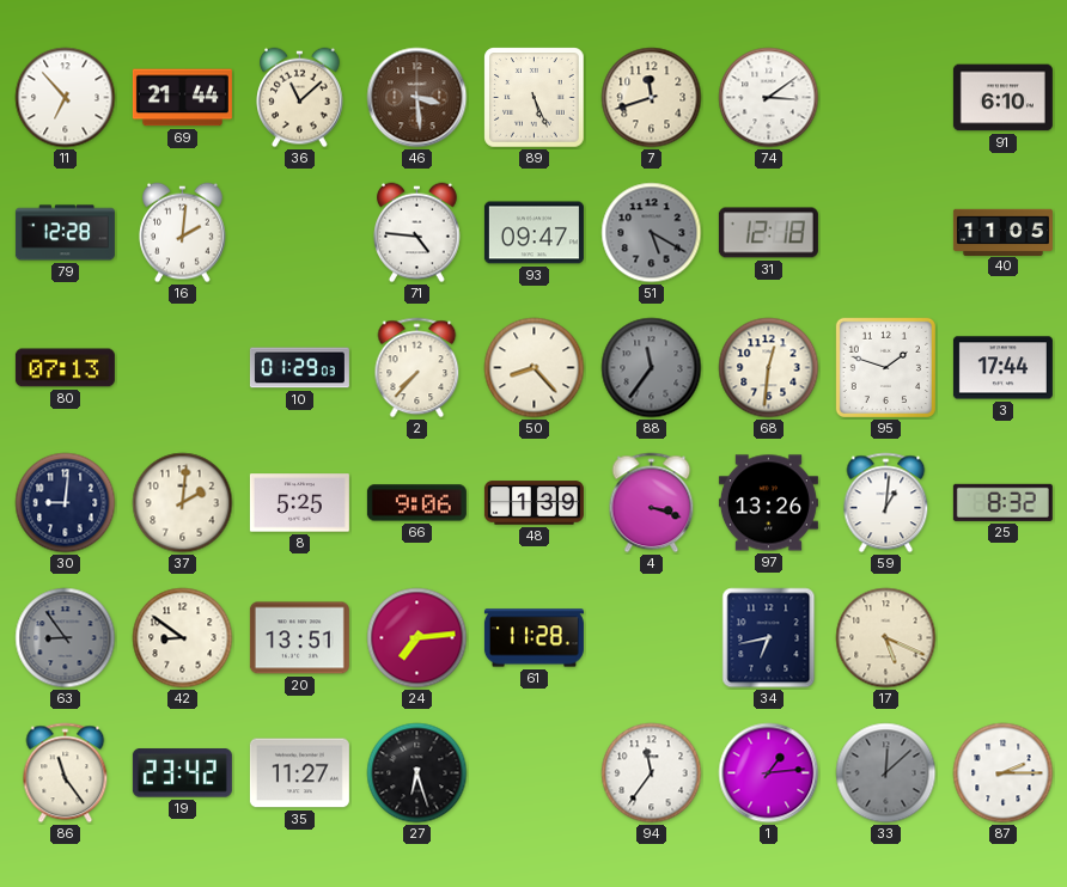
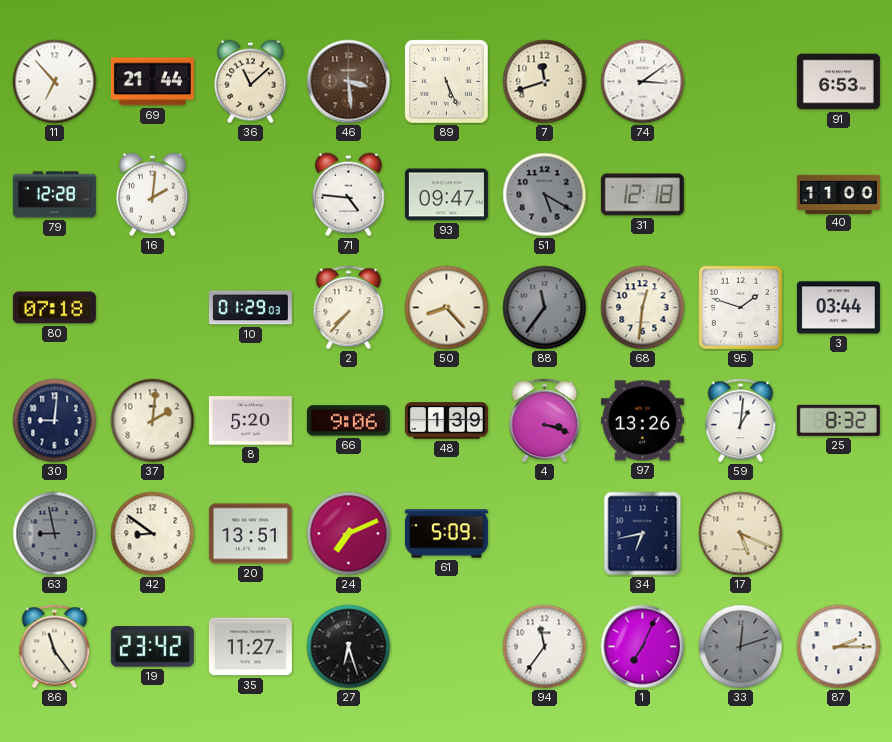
91: 6:10 -> 6:53 (838, 82)
40: 11:05 -> 11:00 (838, 194)
80: 07:13 -> 07:18 (54, 308)
3: 17:44 -> 03:44 (838, 308)
8: 5:25 -> 5:20 (250, 421)
63: 8:54 -> 8:58 (55, 534)
24: 7:14 -> 7:11 (349, 534)
61: 11:28 -> 5:09 (446, 534)
1: 1:14 -> 7:04 (643, 647)
33: 12:08 -> 12:12 (741, 647)
